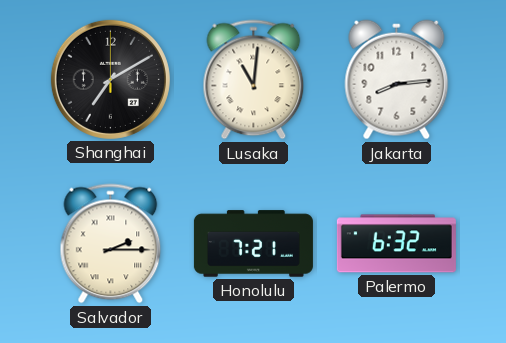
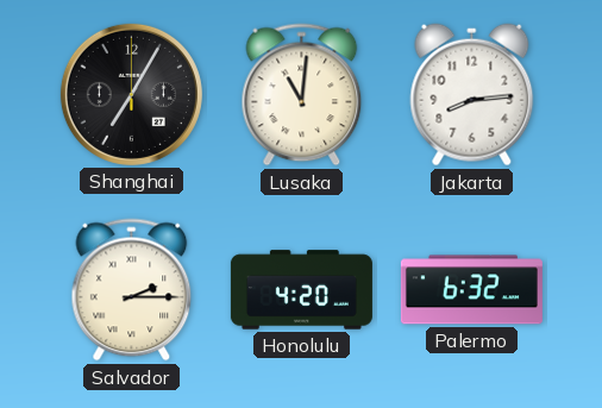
Shanghai: 7:10 -> 7:05 (131, 94)
Honolulu: 7:21 -> 4:20 (301, 290)
